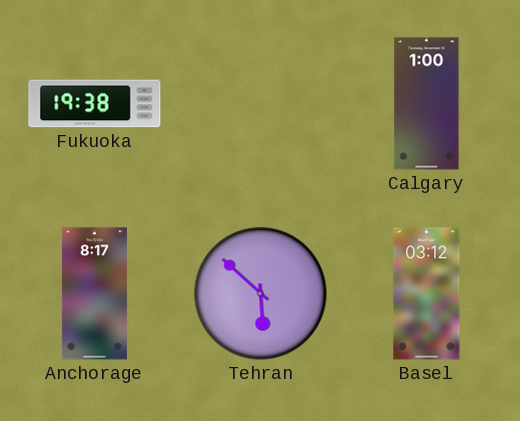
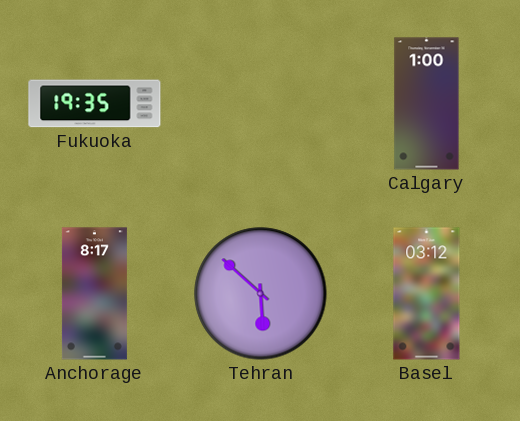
Fukuoka: 19:38 -> 19:35 (95, 104)
